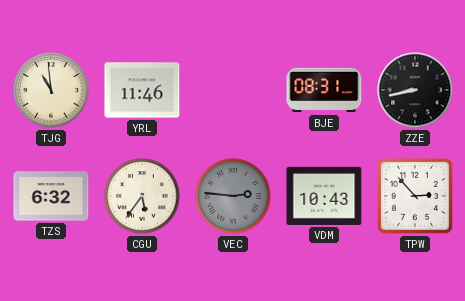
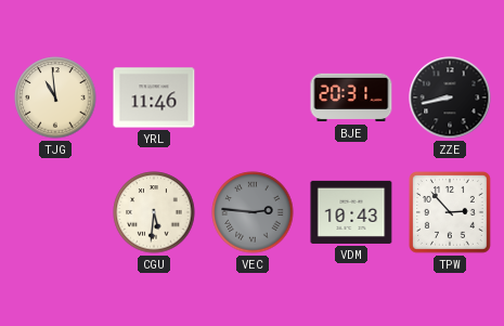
BJE: 08:31 -> 20:31 (351, 97)
TZS: 6:32 -> none (51, 196)
CGU: 5:36 -> 5:31 (154, 212)
